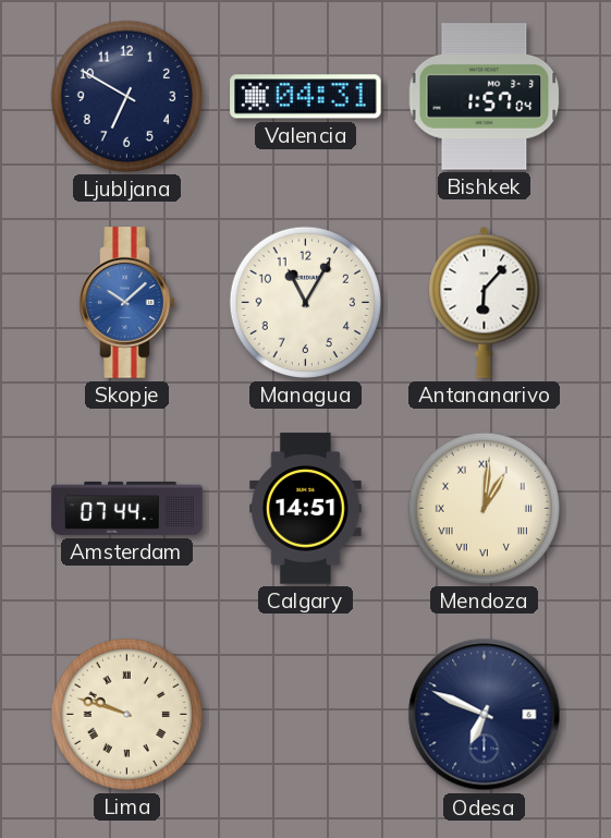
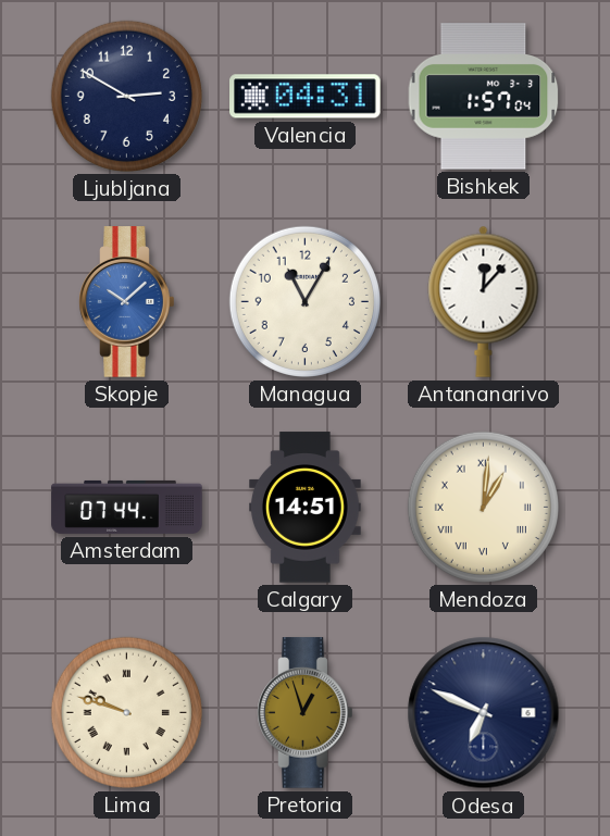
Ljubljana: 6:50 -> 2:50 (126, 96)
Antananarivo: 6:07 -> 12:07 (484, 301)
Pretoria: none -> 12:57 (306, 713)
